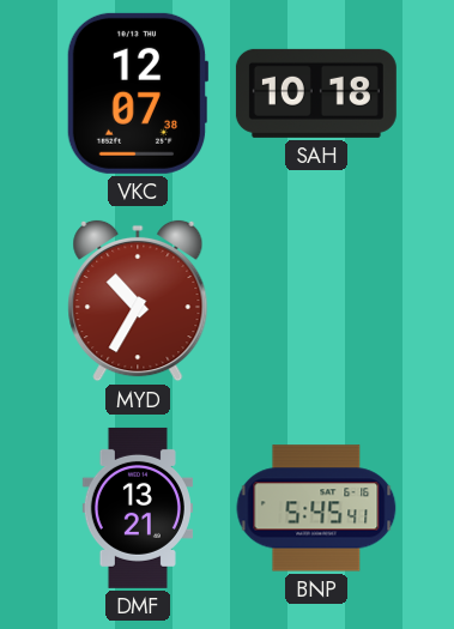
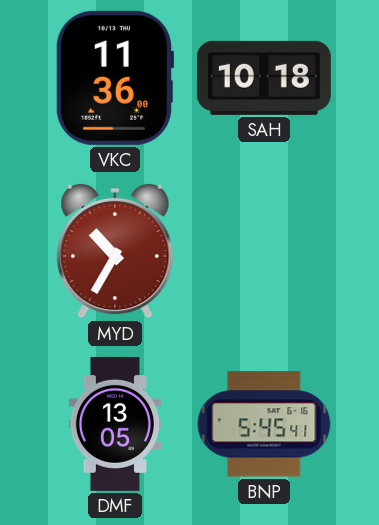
VKC: 12:07 -> 11:36 (115, 78)
DMF: 13:21 -> 13:05 (115, 424)
